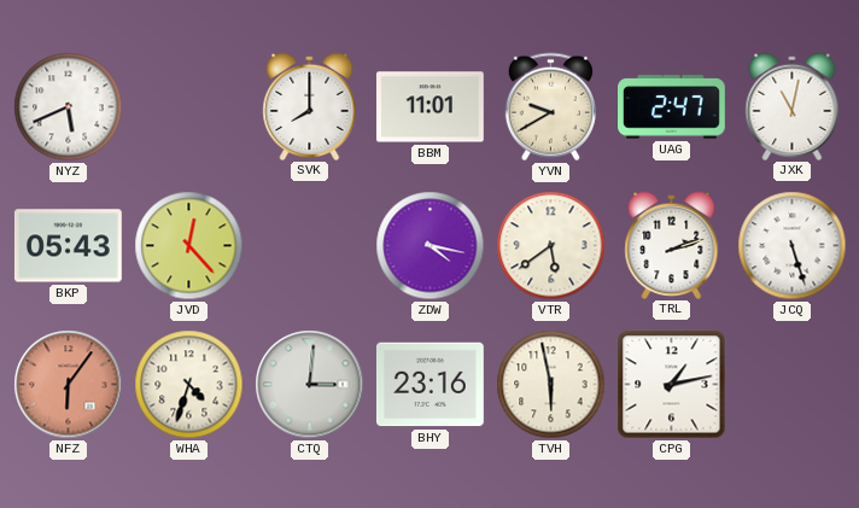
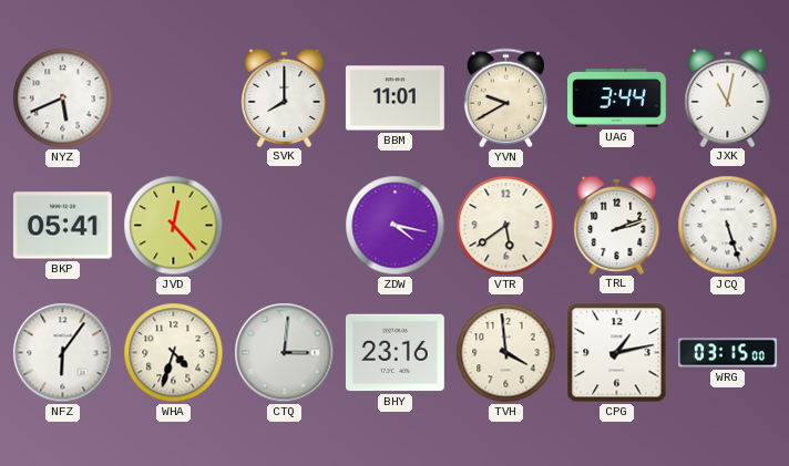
UAG: 2:47 -> 3:44 (617, 99)
BKP: 05:43 -> 05:41 (62, 226)
NFZ dial: salmon -> white (63, 353)
TVH: 5:58 -> 3:59 (506, 353)
WRG: none -> 03:15 (728, 353)
